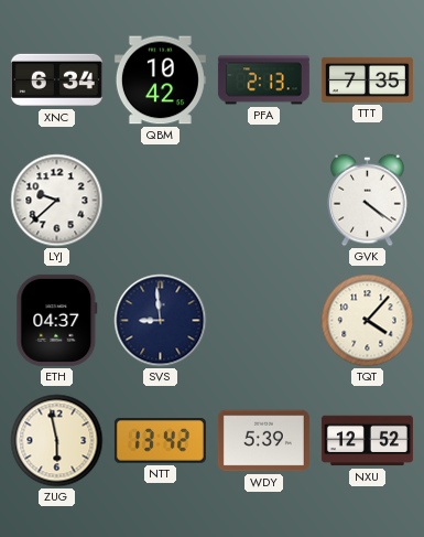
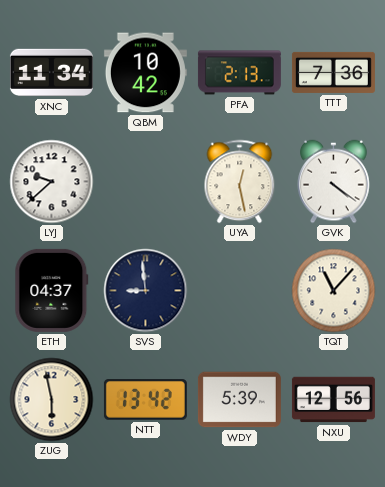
XNC: 6:34 -> 11:34 (51, 73)
TTT: 7:35 -> 7:36 (333, 72)
UYA: none -> 12:28 (240, 182)
TQT: 4:07 -> 11:07 (334, 291)
NXU: 12:52 -> 12:56 (333, 400)
